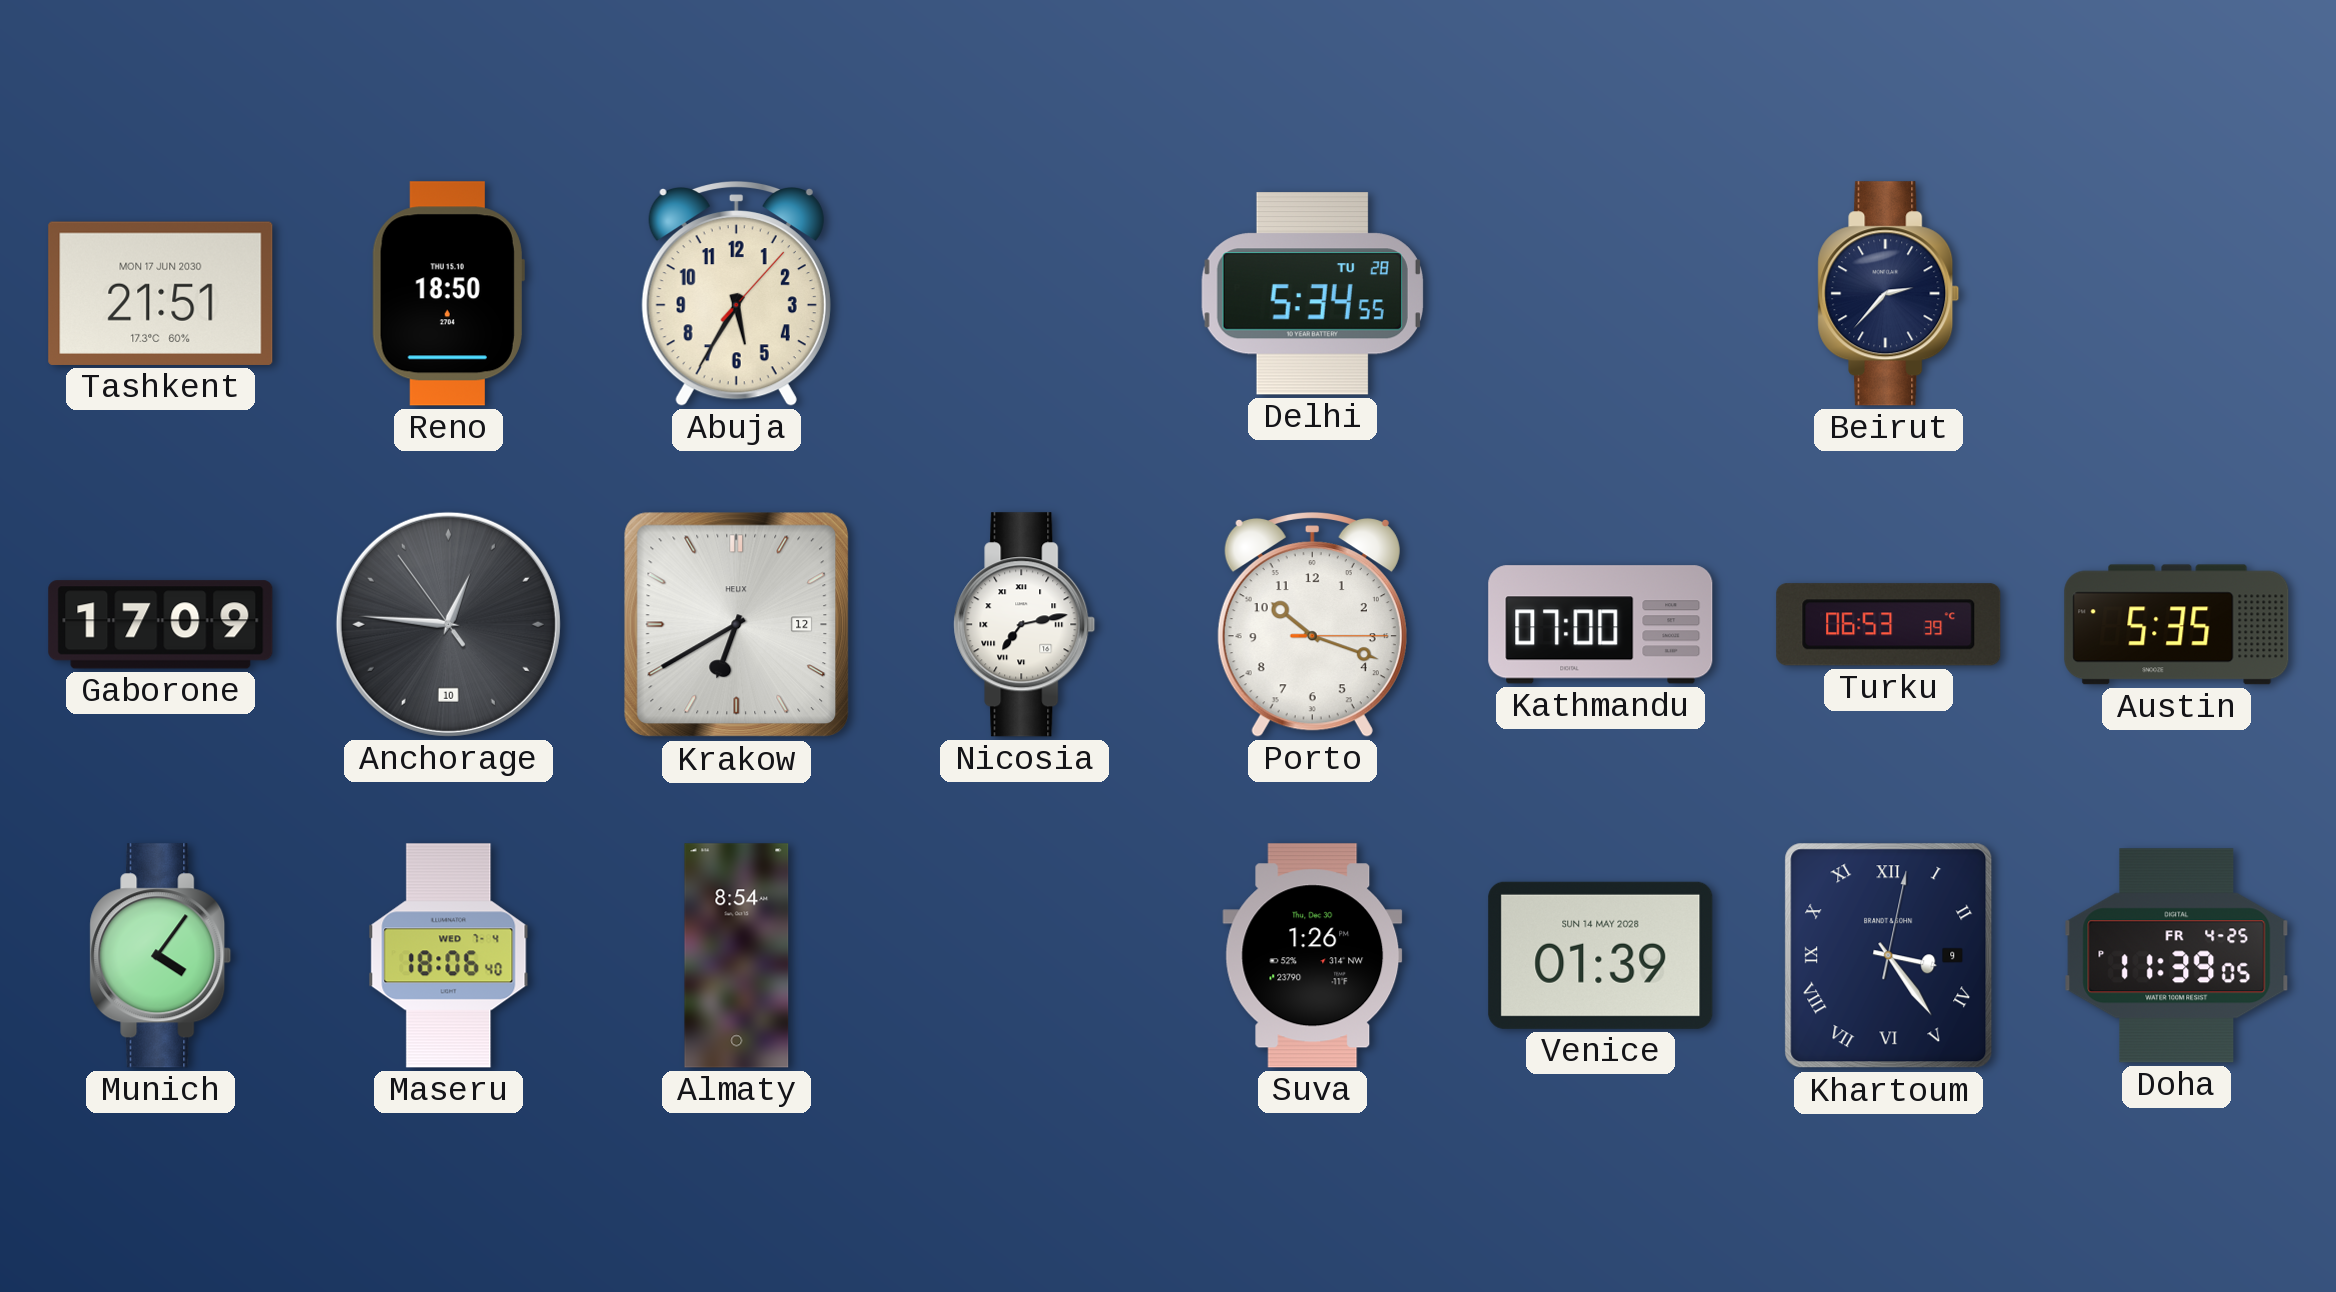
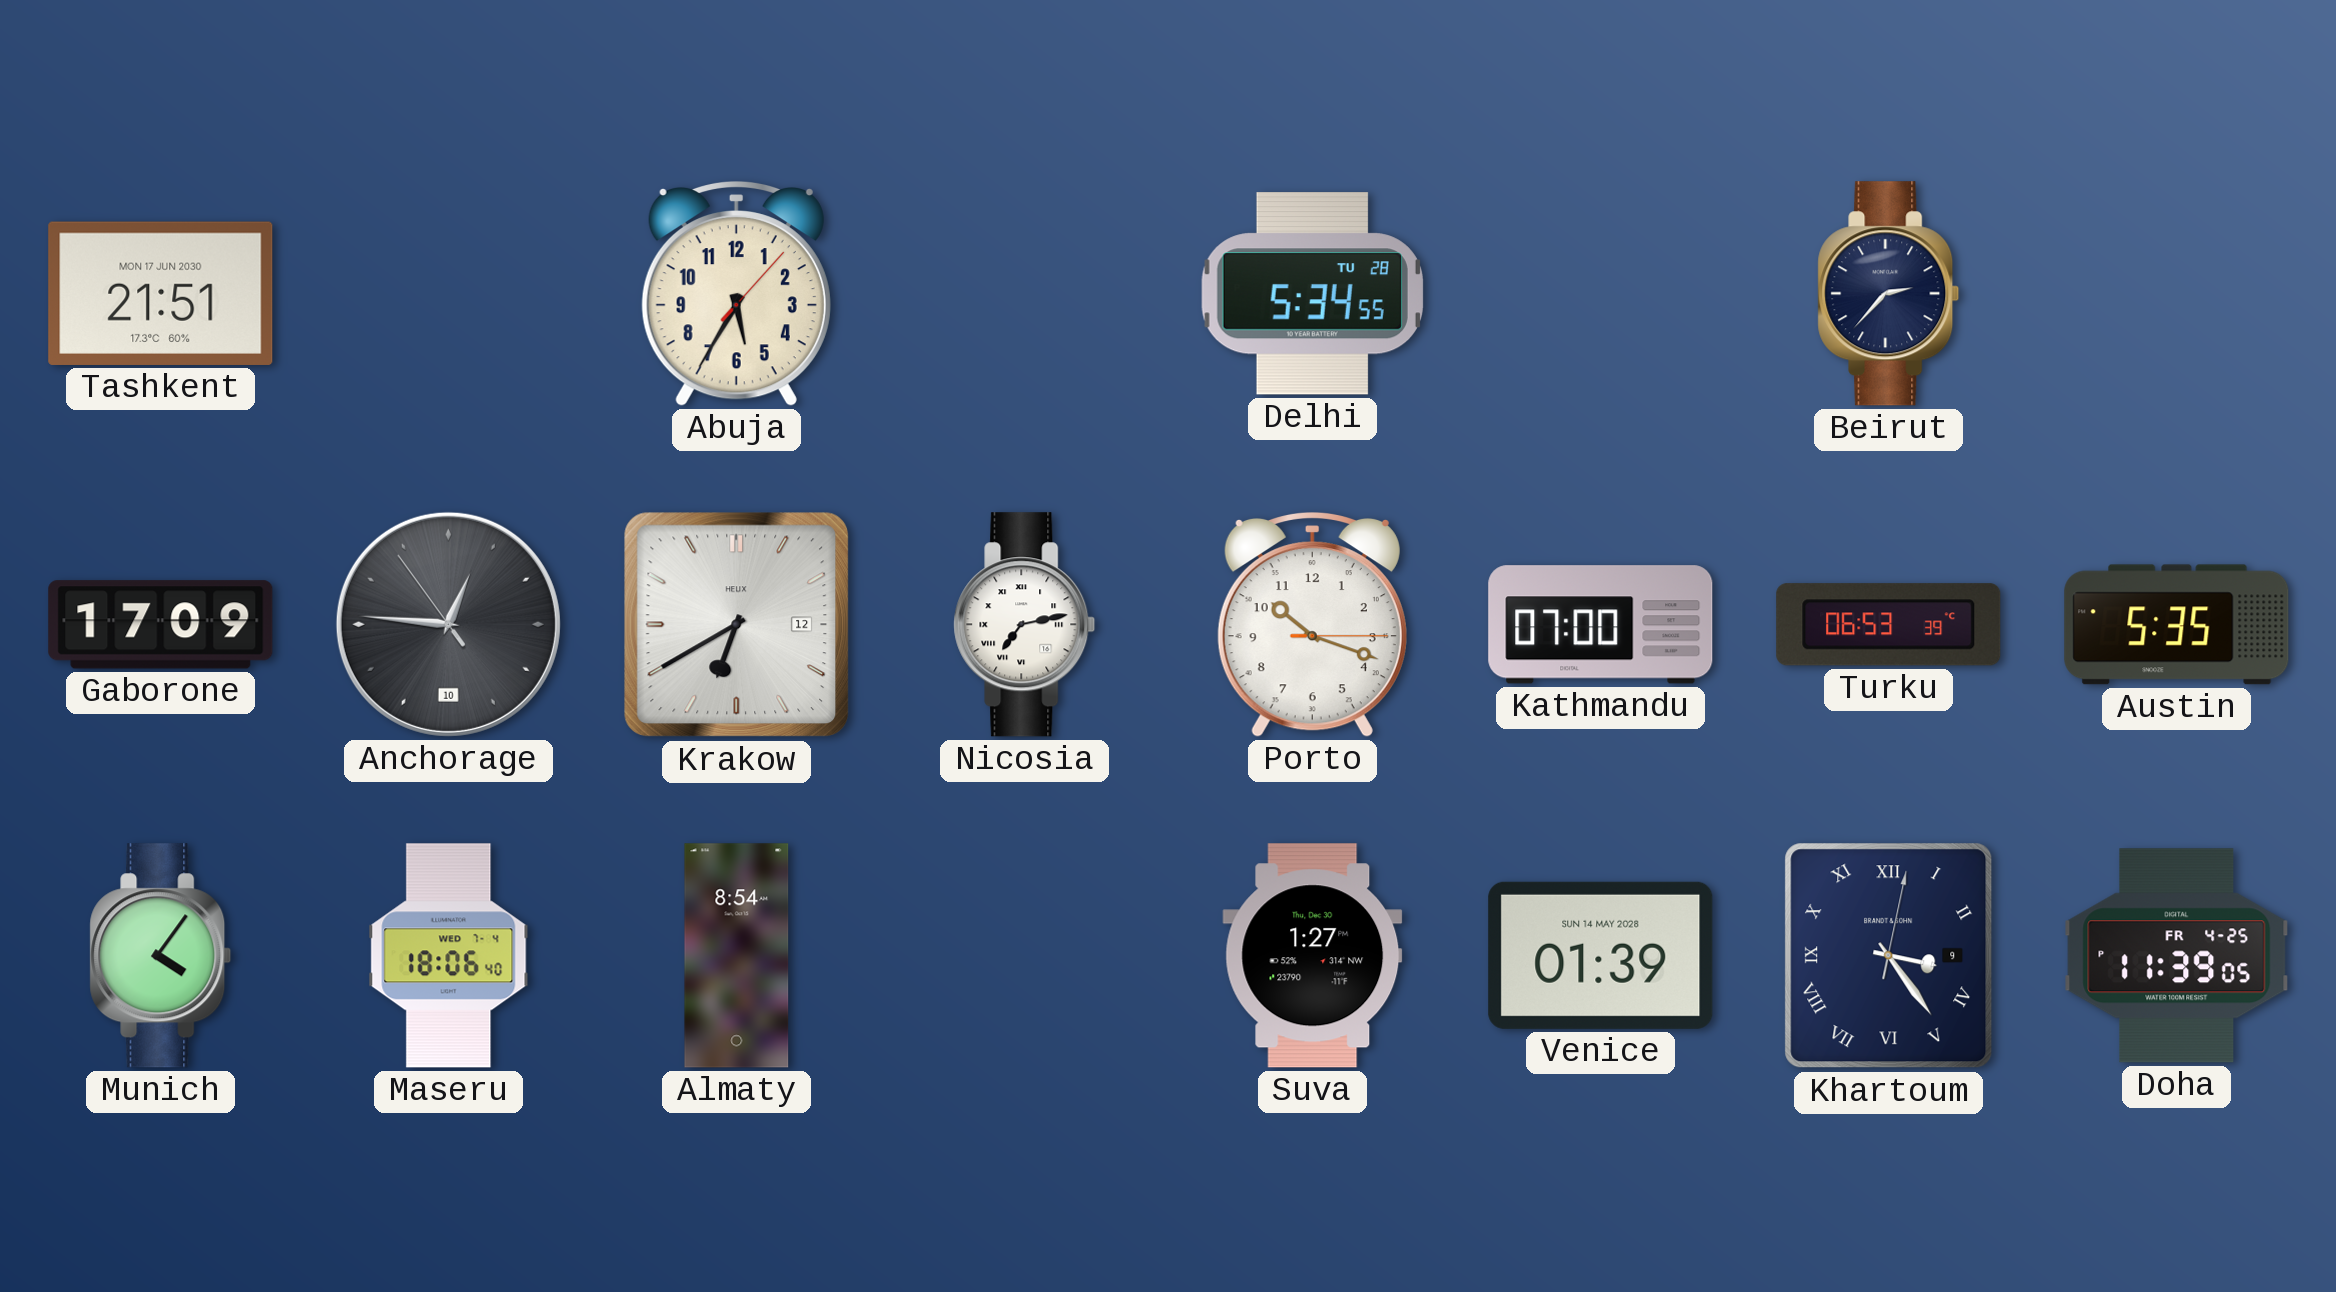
Reno: 18:50 -> none (448, 294)
Suva: 1:26 -> 1:27 (1313, 956)
